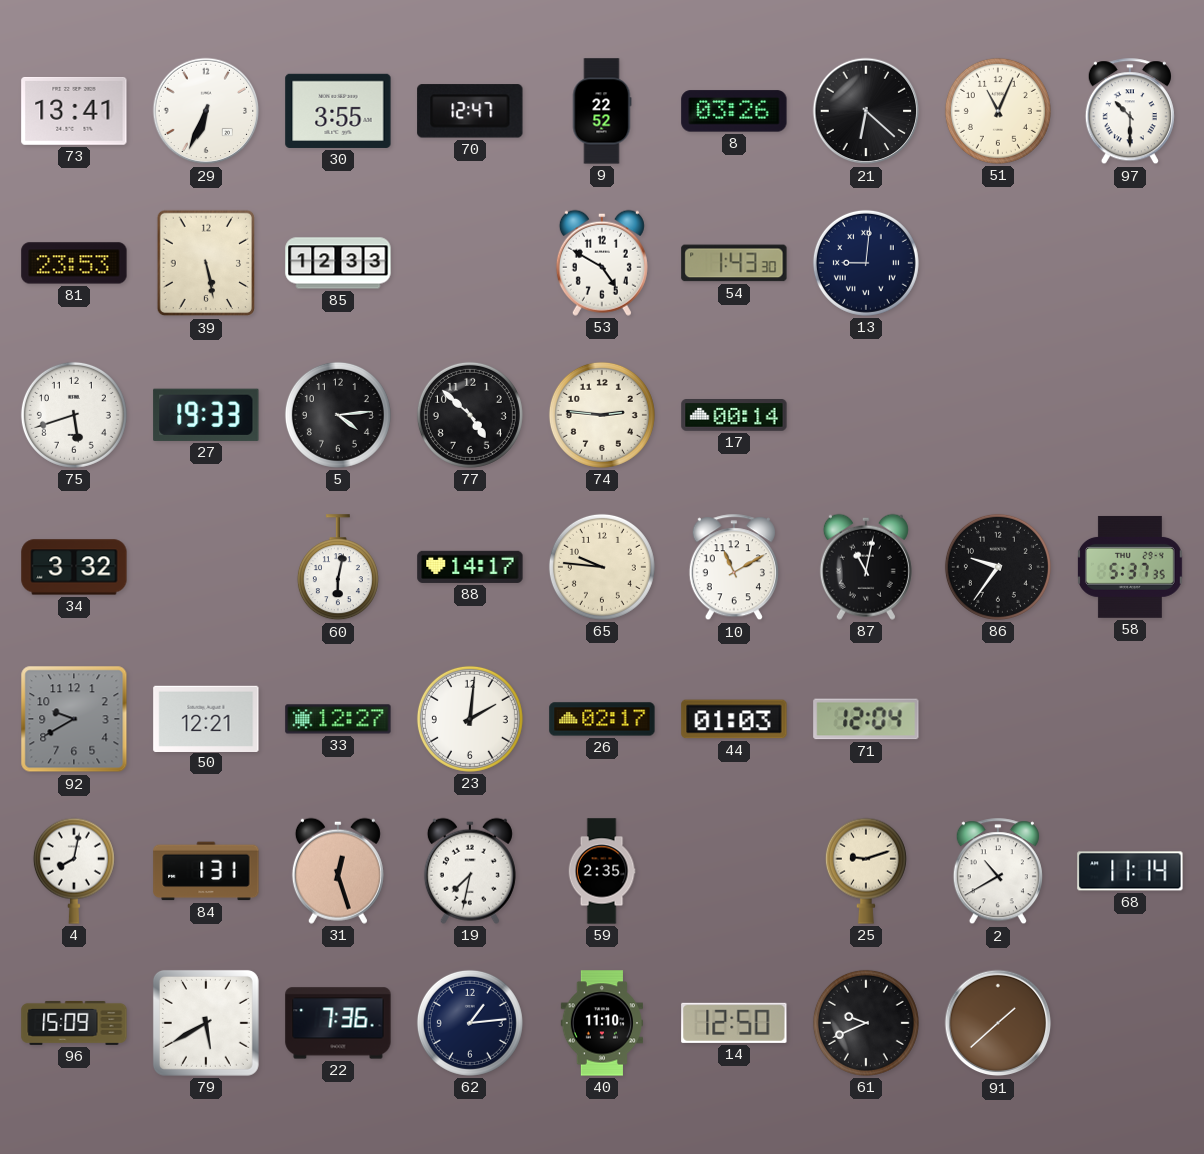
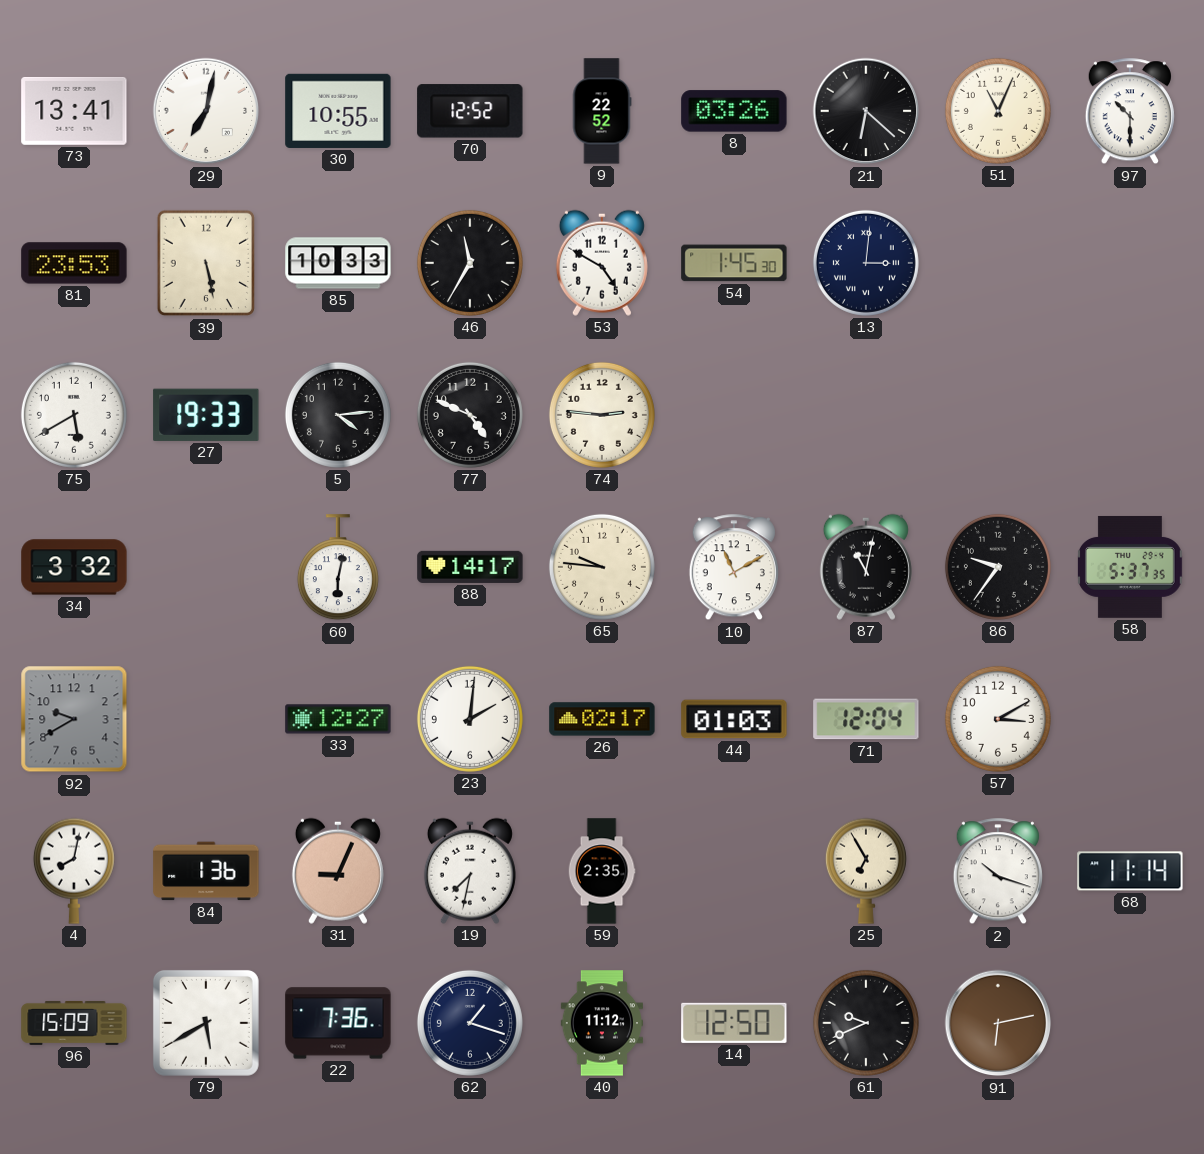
29: 6:34 -> 7:02 (206, 111)
30: 3:55 -> 10:55 (338, 111)
70: 12:47 -> 12:52 (470, 111)
85: 12:33 -> 10:33 (338, 263)
46: none -> 11:35 (470, 263)
54: 1:43 -> 1:45 (734, 263)
13: 9:01 -> 3:01 (866, 263)
75: 5:42 -> 5:40 (74, 415)
77: 4:52 -> 4:49 (470, 415)
17: 00:14 -> none (734, 415)
50: 12:21 -> none (206, 718)
57: none -> 3:10 (998, 719)
84: 1:31 -> 1:36 (206, 871)
31: 12:27 -> 9:04 (338, 871)
25: 9:12 -> 6:55 (866, 871)
2: 10:40 -> 10:18 (998, 872)
62: 1:14 -> 1:18 (470, 1023)
40: 11:10 -> 11:12 (601, 1023)
91: 1:38 -> 6:13 (998, 1023)
